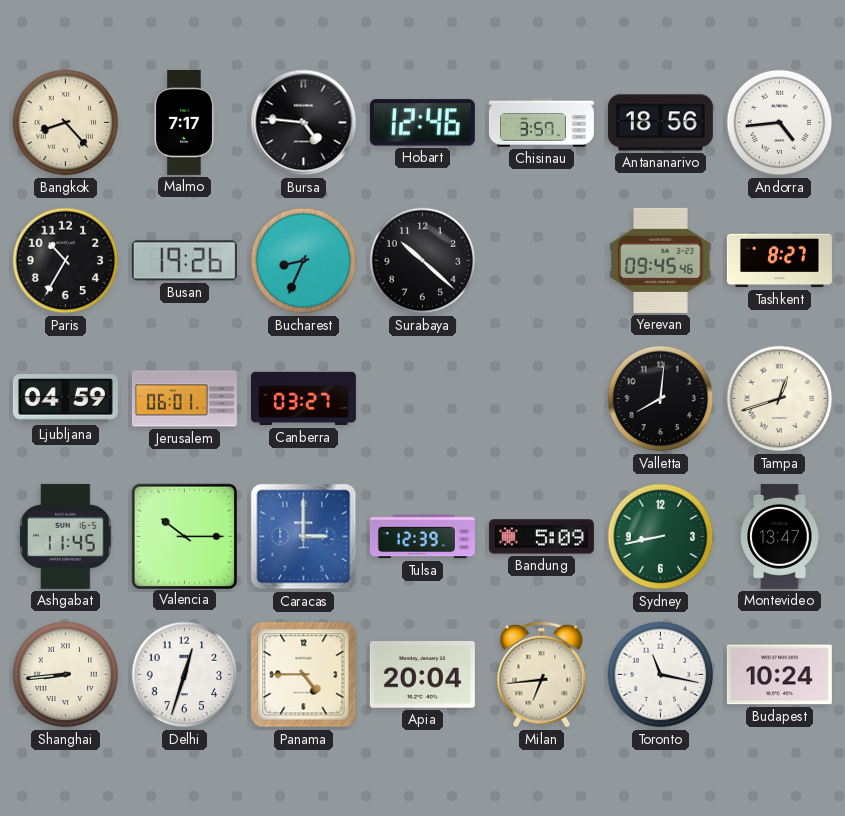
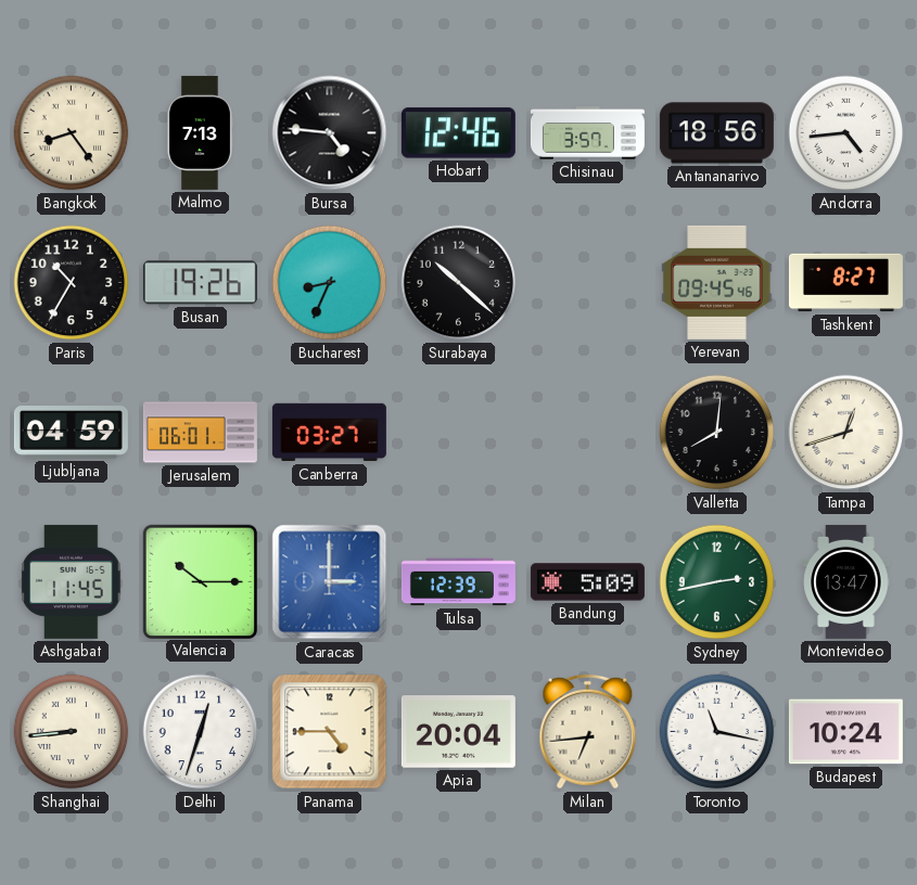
Bangkok: 8:23 -> 8:24 (72, 133)
Malmo: 7:17 -> 7:13 (201, 132)
Sydney: 8:43 -> 2:43 (717, 582)
